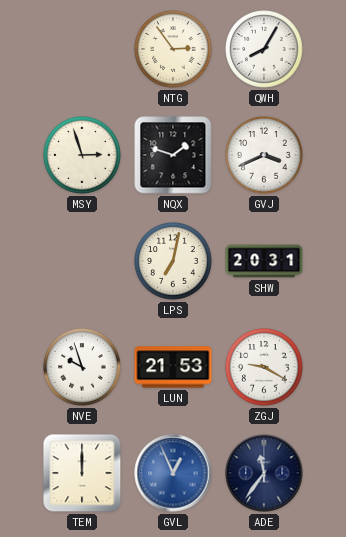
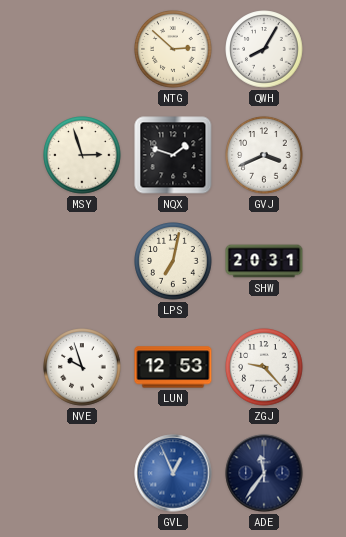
NTG: 2:54 -> 2:52 (173, 49)
LUN: 21:53 -> 12:53 (173, 367)
ZGJ: 9:20 -> 9:23 (264, 367)
TEM: 12:00 -> none (82, 473)
